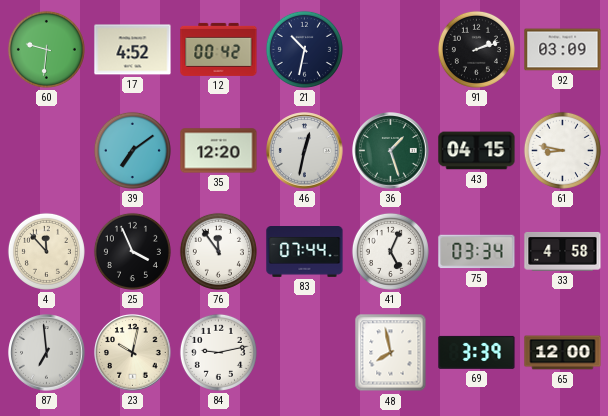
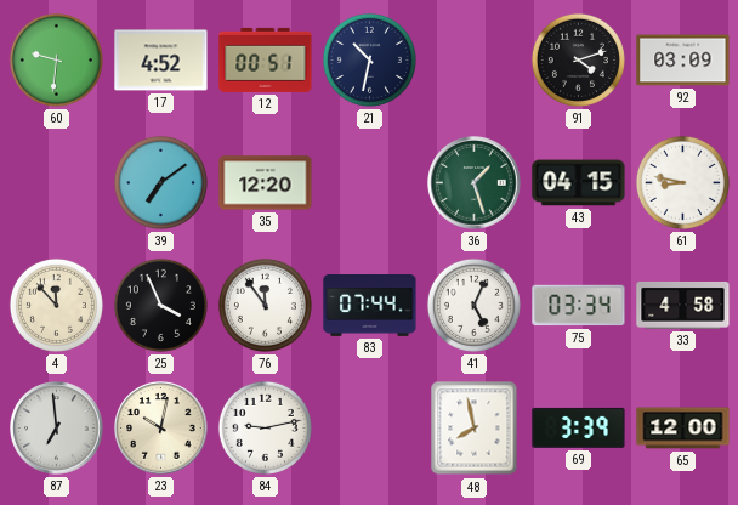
12: 00:42 -> 00:51 (266, 59)
91: 2:12 -> 4:12 (578, 59)
46: 12:32 -> none (305, 151)
